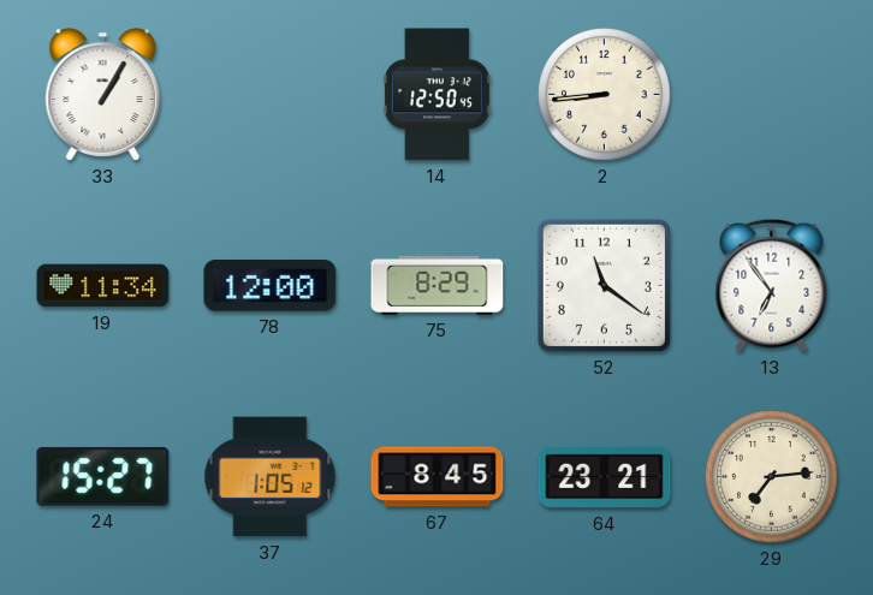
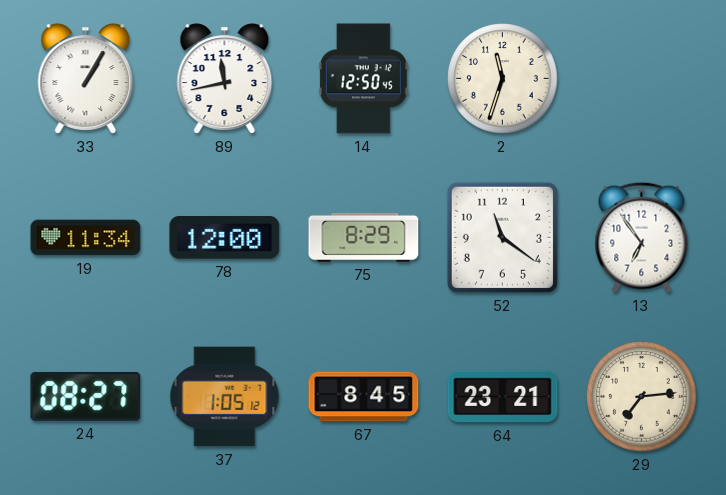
89: none -> 11:43 (225, 79)
2: 8:44 -> 11:33 (503, 79)
24: 15:27 -> 08:27 (86, 396)
